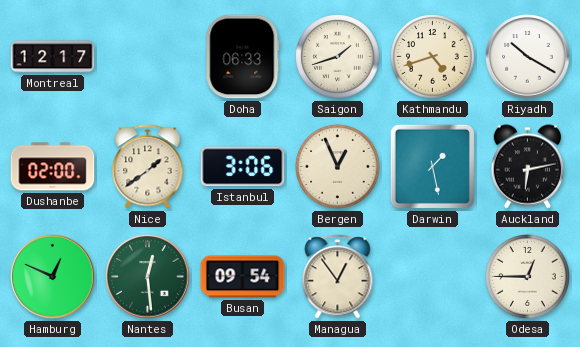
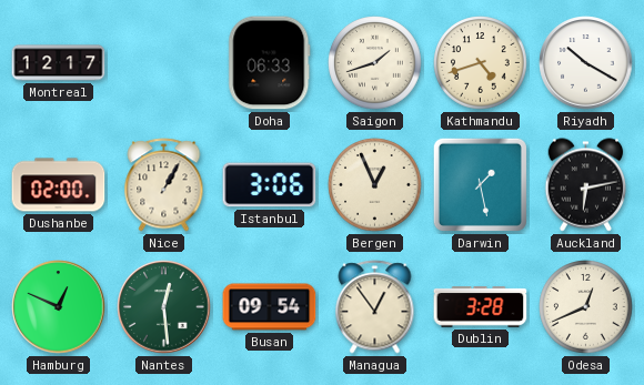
Nice: 1:39 -> 1:05 (164, 185)
Dublin: none -> 3:28 (481, 307)
Odesa: 12:45 -> 12:41 (586, 307)
